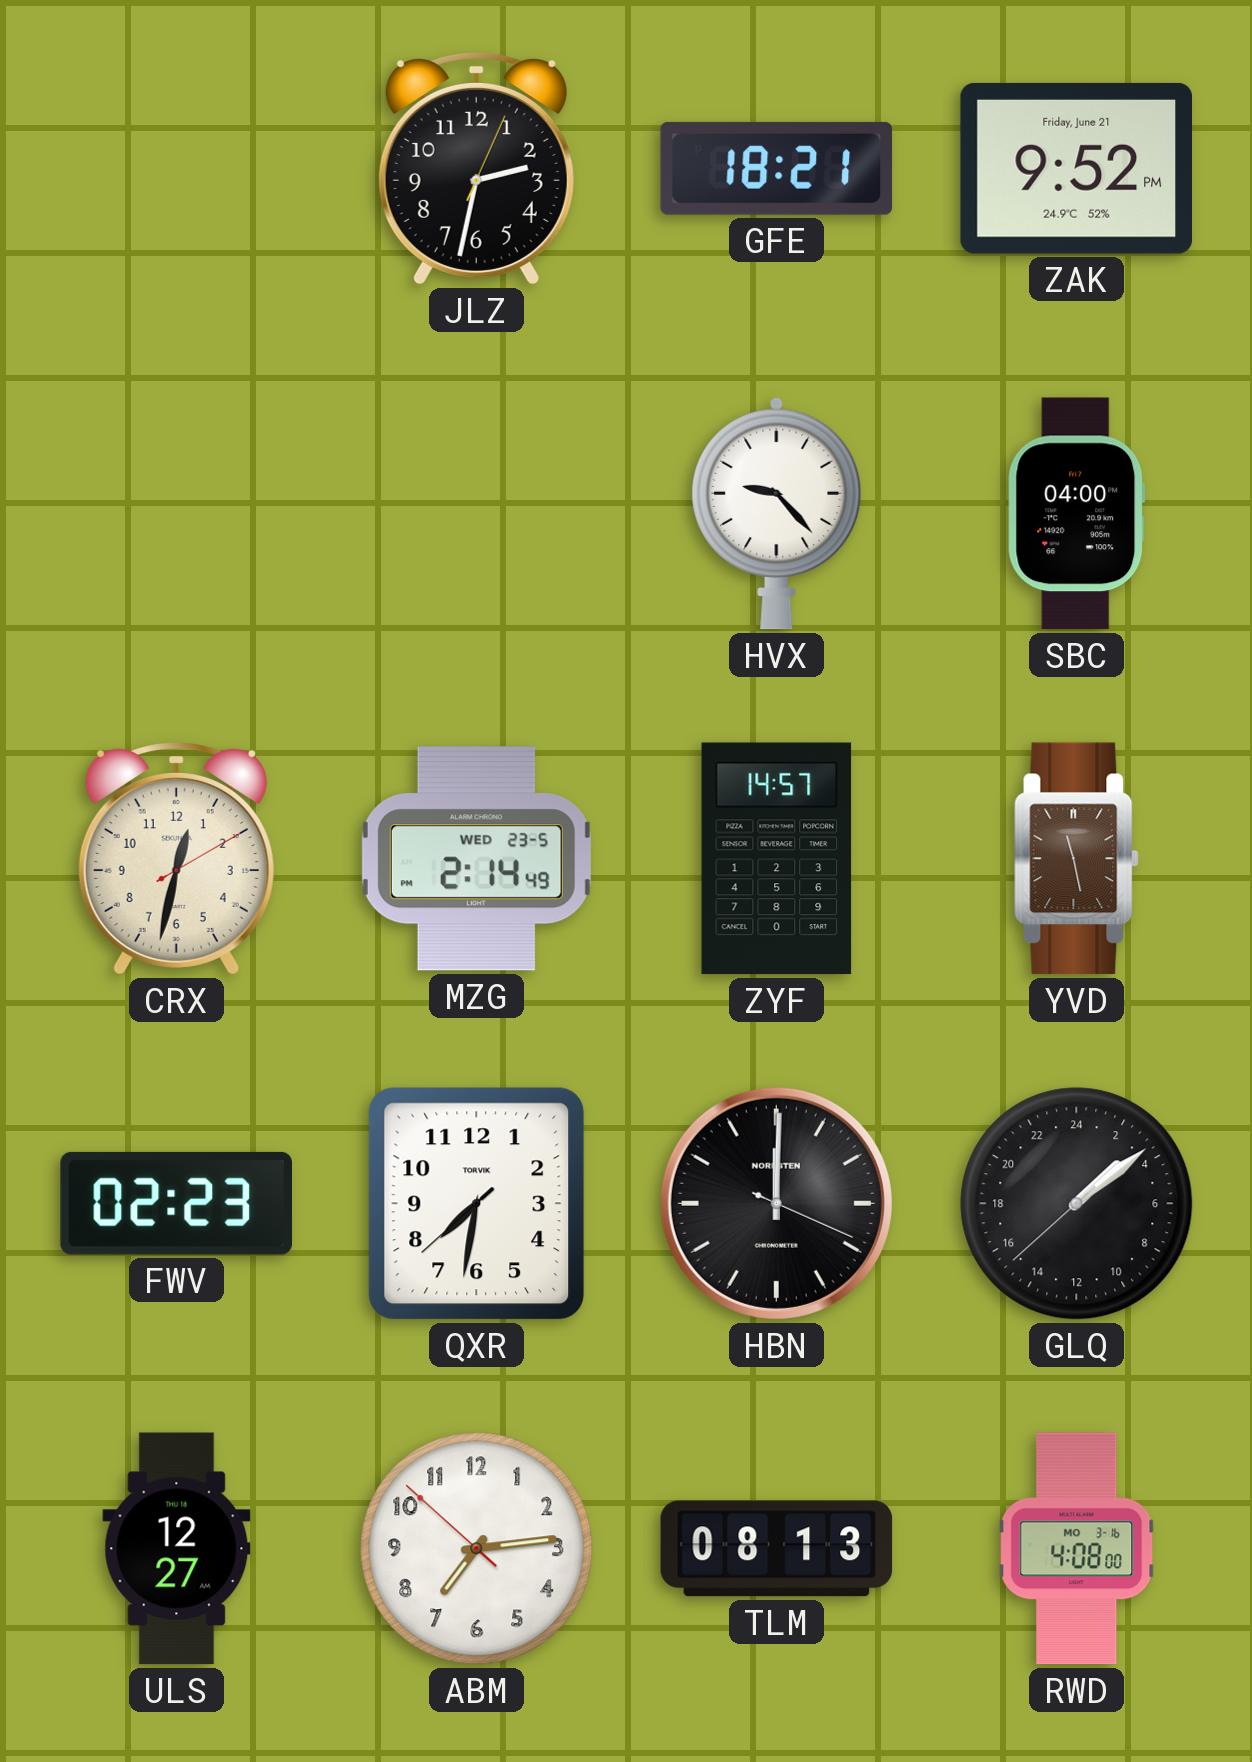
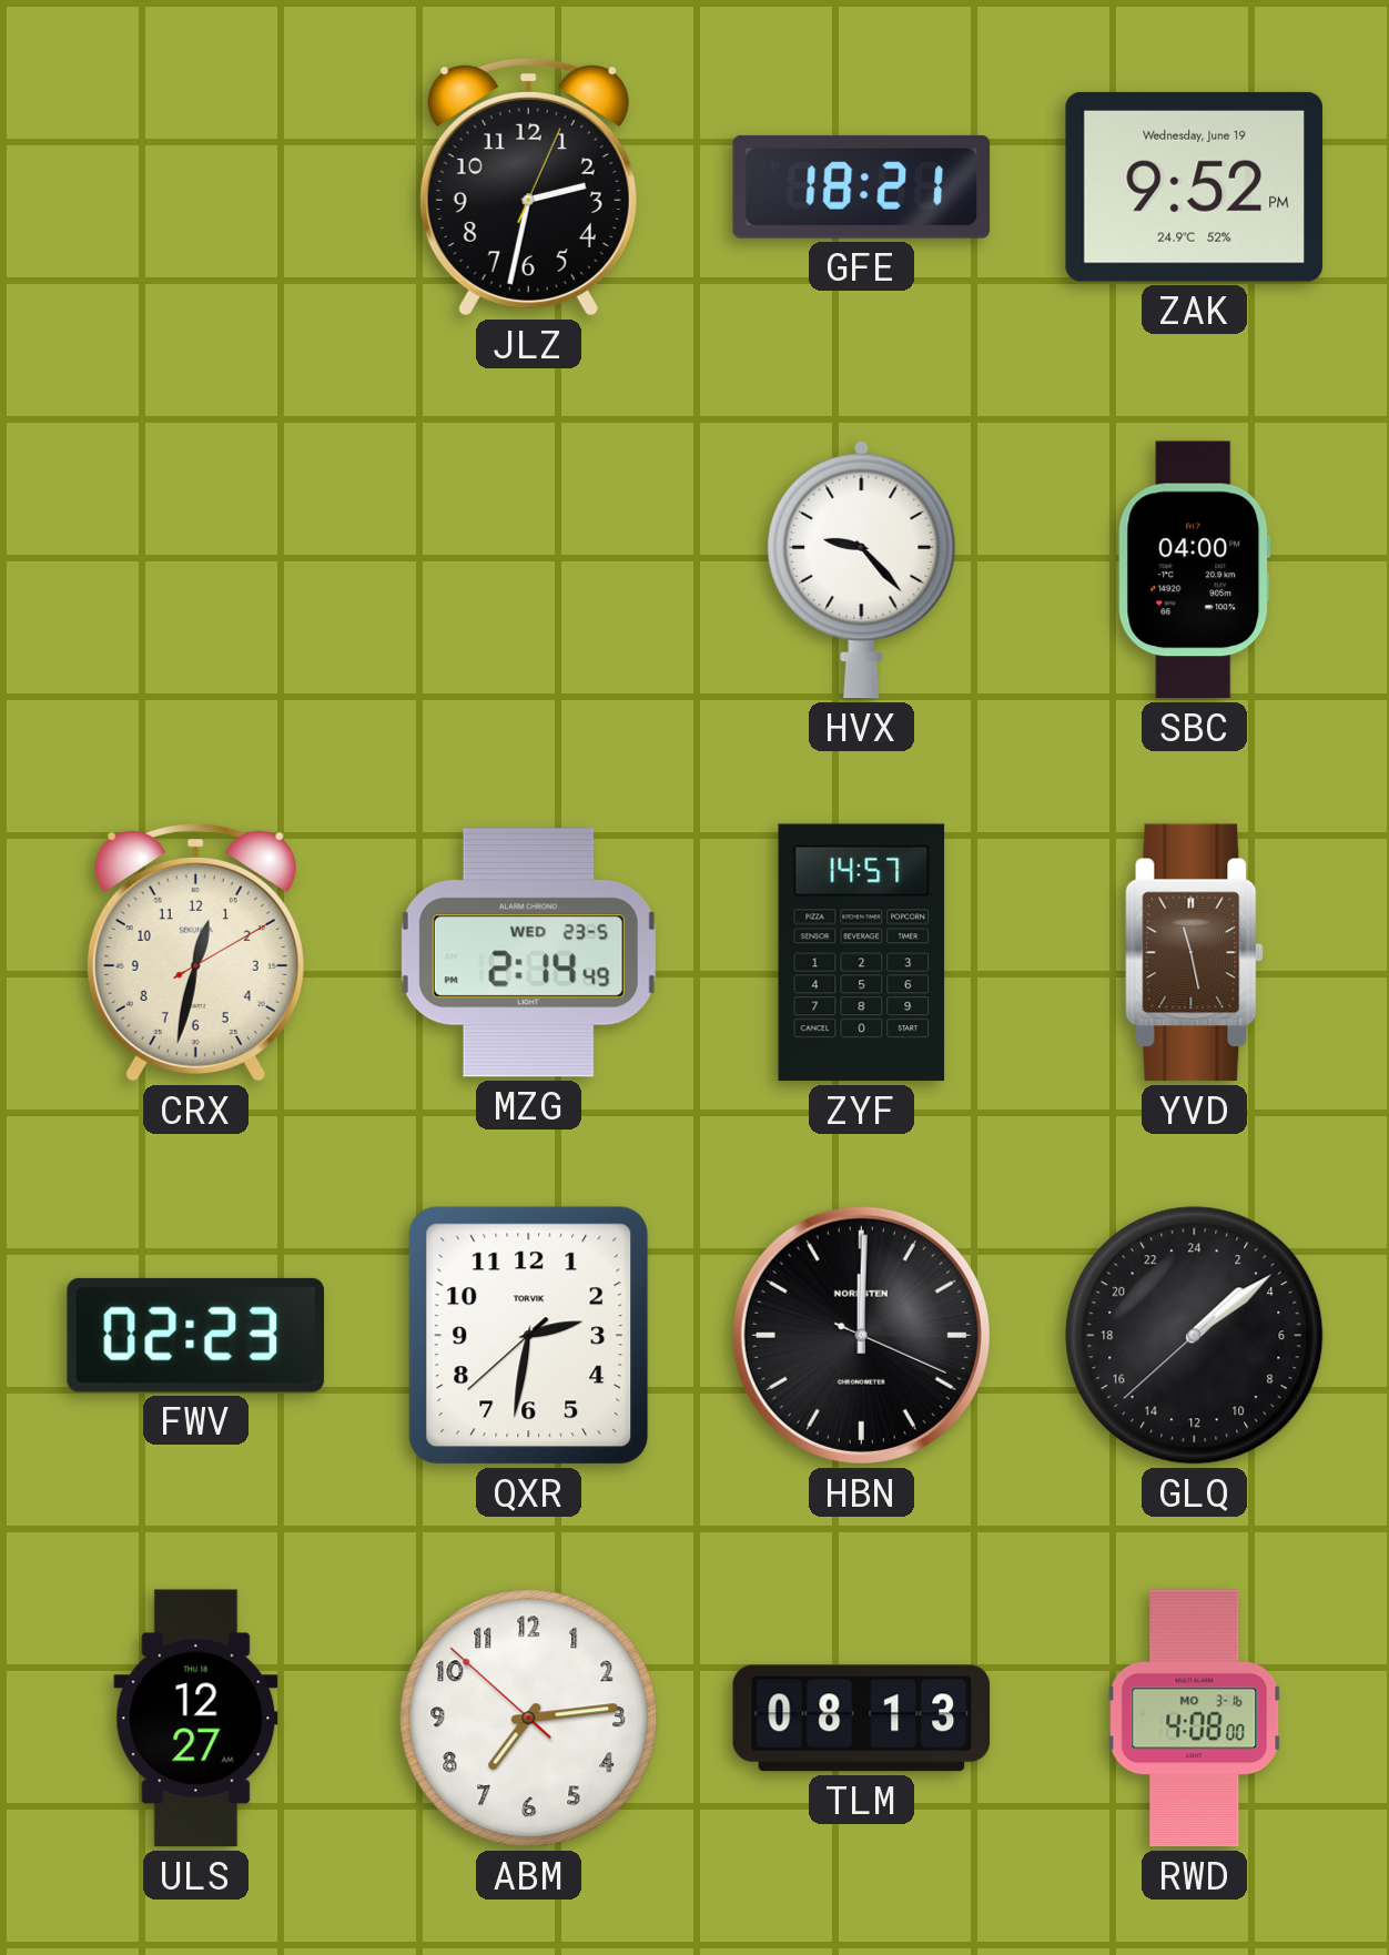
ZAK date: Friday, June 21 -> Wednesday, June 19 (1194, 186)
QXR: 7:31 -> 2:31 (529, 1336)
